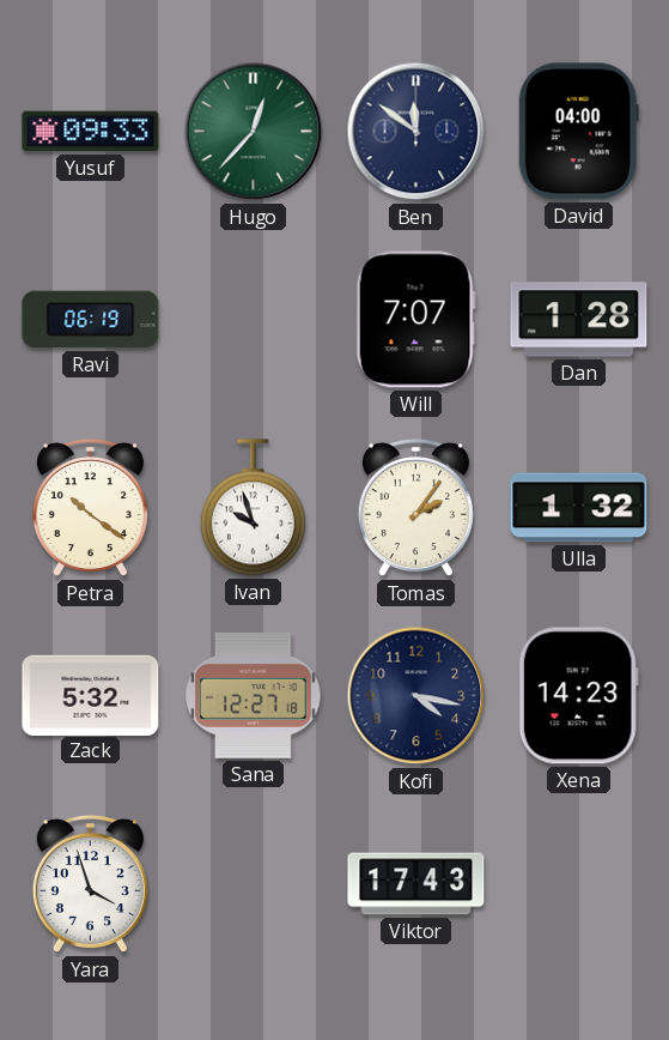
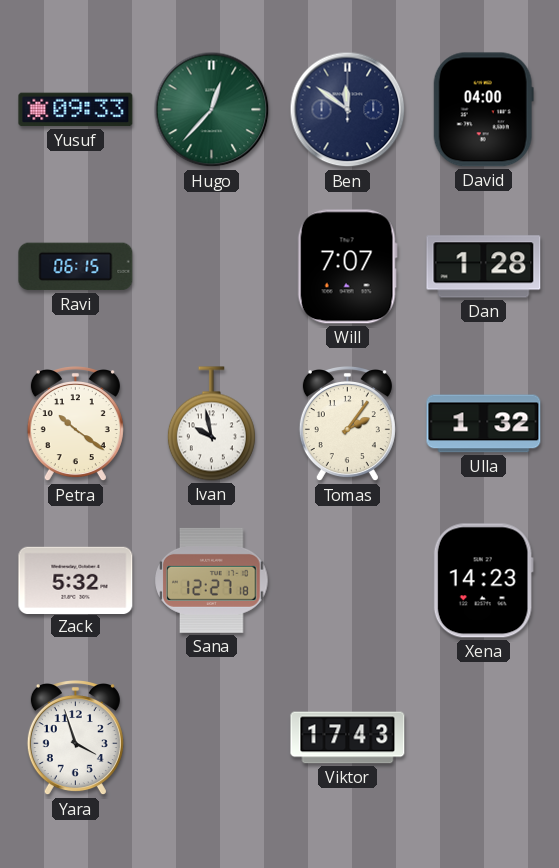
Ravi: 06:19 -> 06:15 (76, 267)
Ivan: 9:57 -> 9:58 (211, 424)
Kofi: 4:17 -> none (416, 696)
